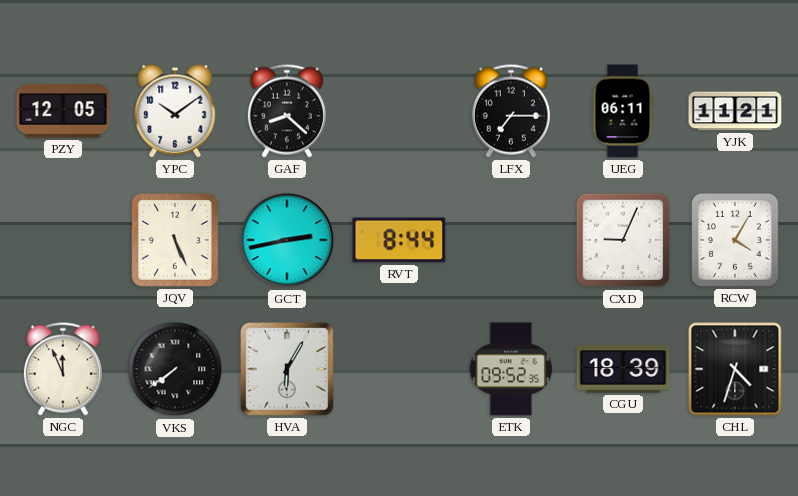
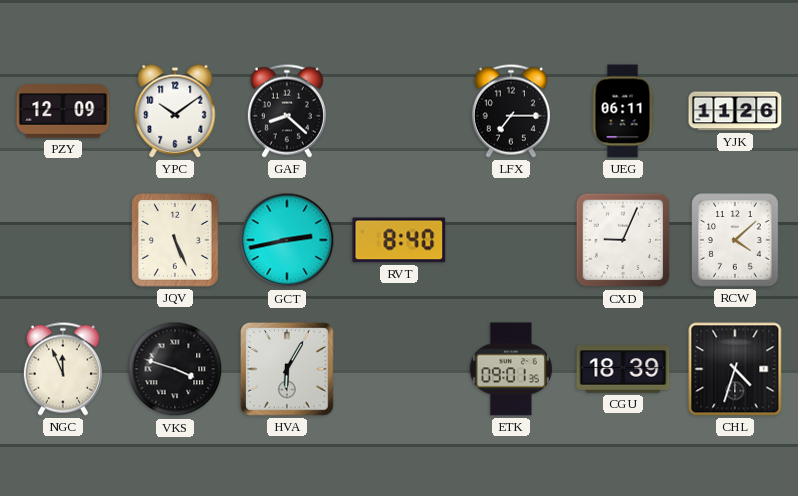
PZY: 12:05 -> 12:09 (63, 111)
YJK: 11:21 -> 11:26 (735, 111)
RVT: 8:44 -> 8:40 (399, 240)
RCW: 4:05 -> 4:08 (735, 240)
VKS: 7:39 -> 3:48 (175, 369)
ETK: 09:52 -> 09:01 (511, 369)
